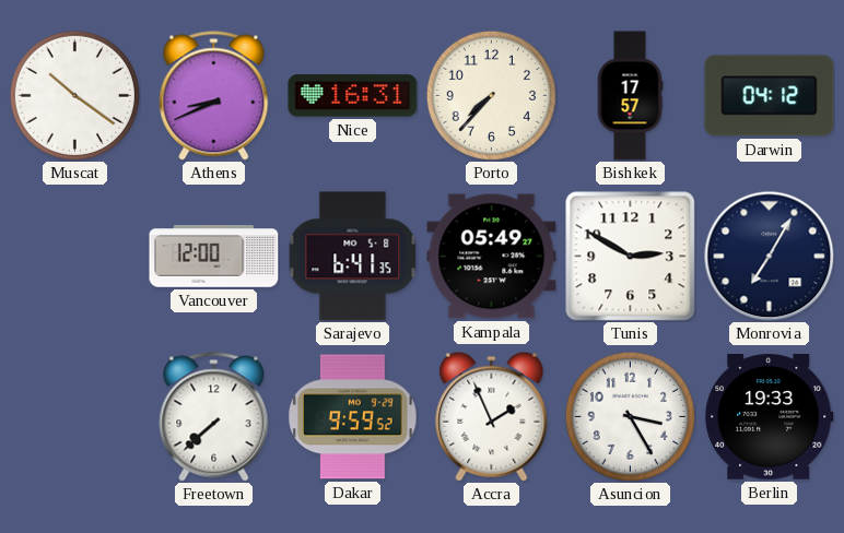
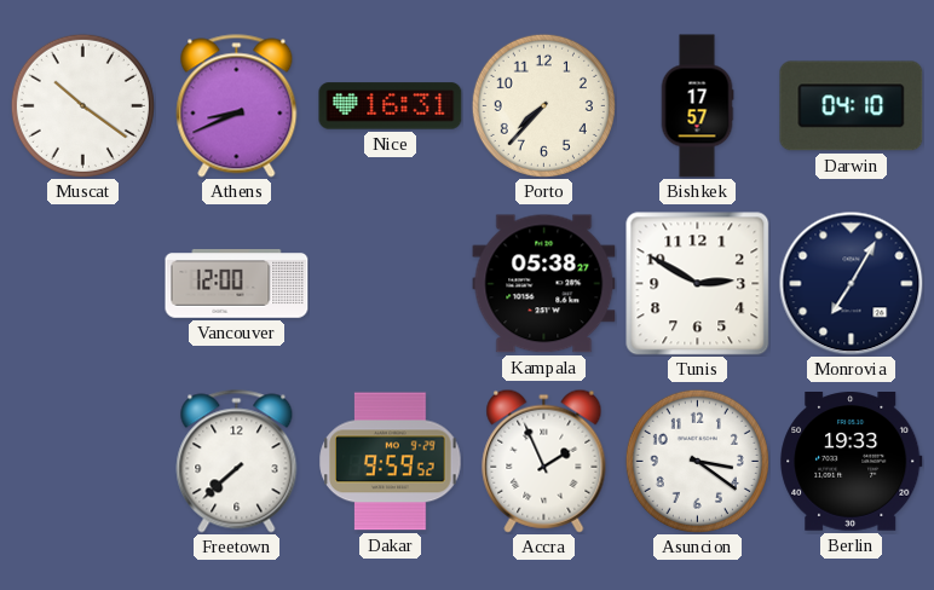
Darwin: 04:12 -> 04:10 (852, 106)
Sarajevo: 6:41 -> none (353, 257)
Kampala: 05:49 -> 05:38 (544, 284)
Asuncion: 3:25 -> 3:21 (697, 461)
